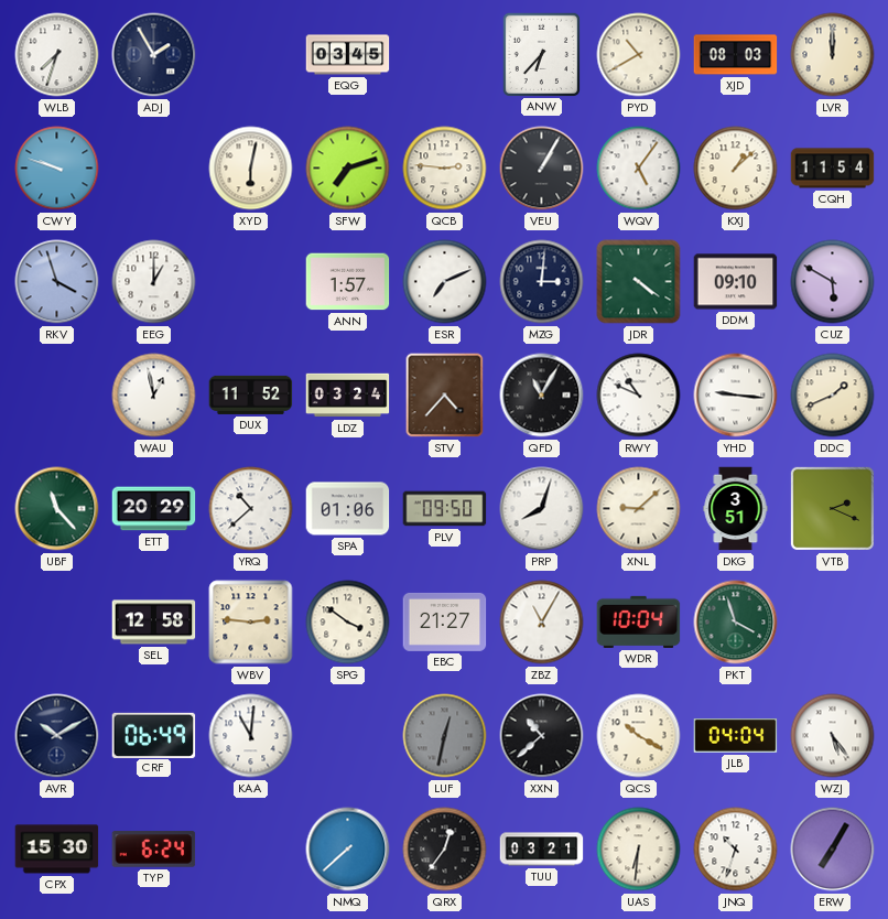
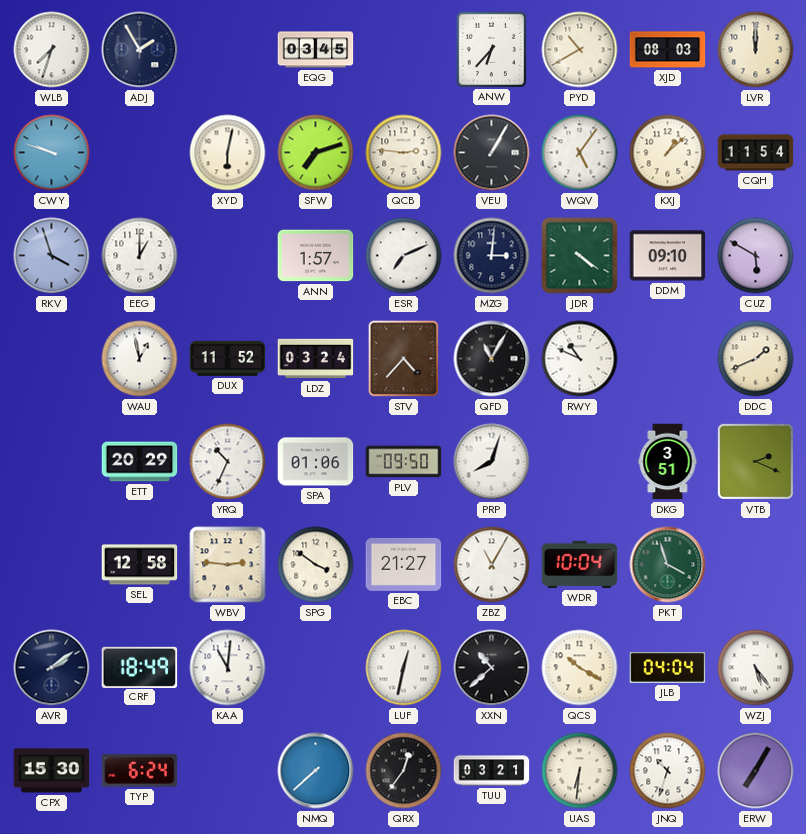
YHD: 9:16 -> none (736, 396)
UBF: 11:23 -> none (57, 509)
YRQ: 10:38 -> 10:34 (228, 462)
XNL: 9:08 -> none (639, 509)
AVR: 10:10 -> 2:09 (52, 668)
CRF: 06:49 -> 18:49 (140, 667)
LUF dial: grey -> white (404, 668)
